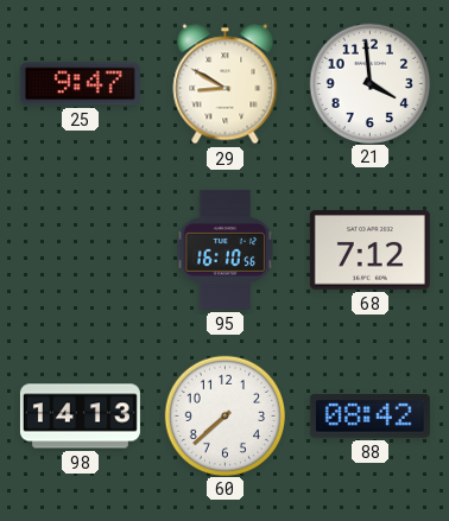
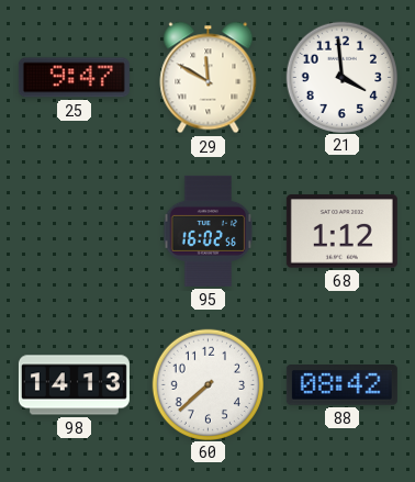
29: 8:50 -> 11:50 (209, 78)
95: 16:10 -> 16:02 (209, 231)
68: 7:12 -> 1:12 (341, 232)
